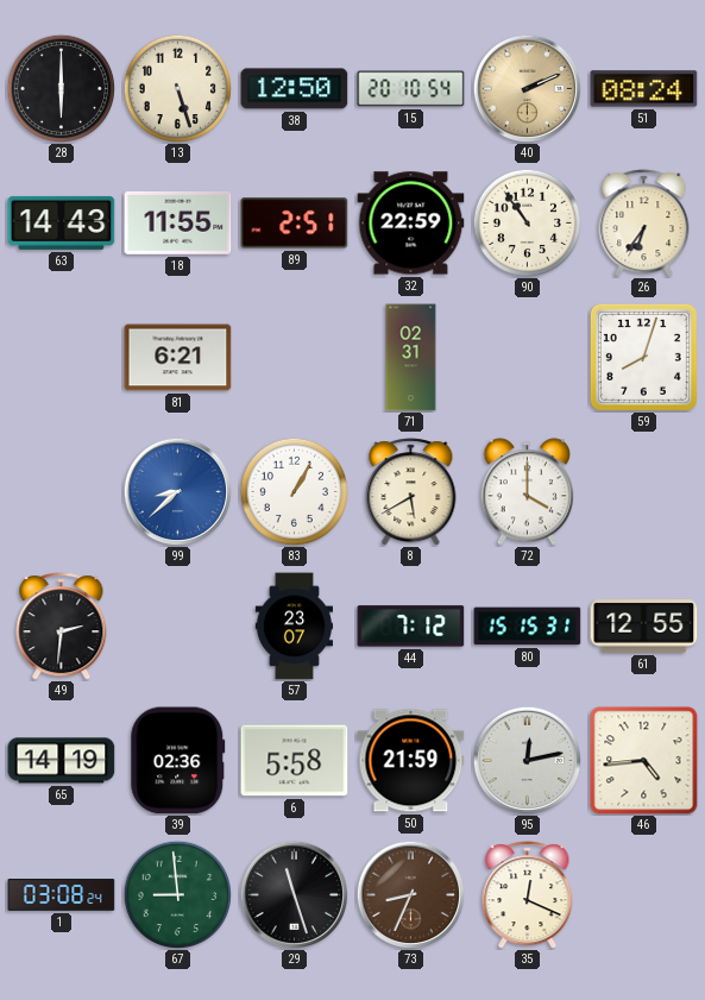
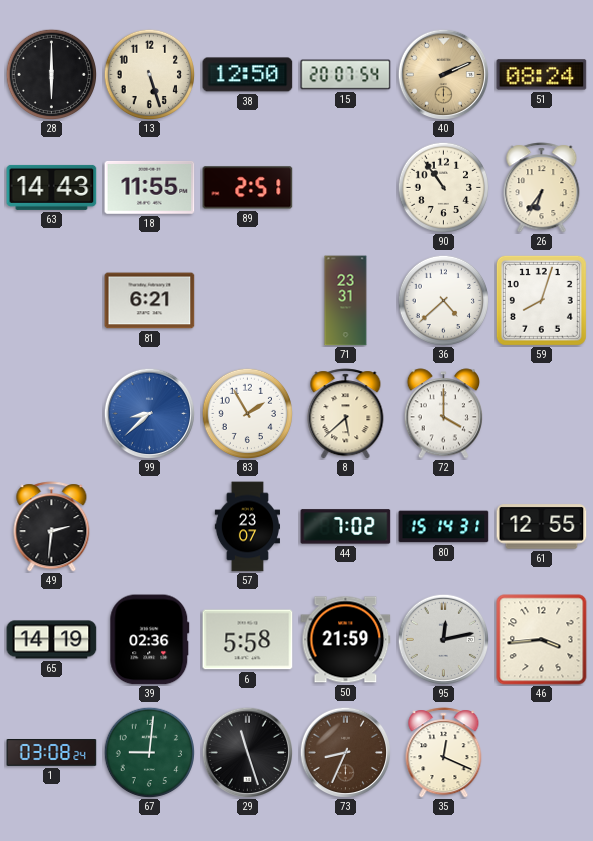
15: 20:10 -> 20:07 (346, 75)
32: 22:59 -> none (411, 224)
71: 02:31 -> 23:31 (346, 301)
36: none -> 4:38 (443, 300)
83: 1:05 -> 1:55 (247, 413)
8: 5:40 -> 5:38 (346, 414)
44: 7:12 -> 7:02 (346, 527)
80: 15:15 -> 15:14 (444, 527)
46: 4:44 -> 3:44 (542, 640)
67: 8:59 -> 9:01 (149, 752)
